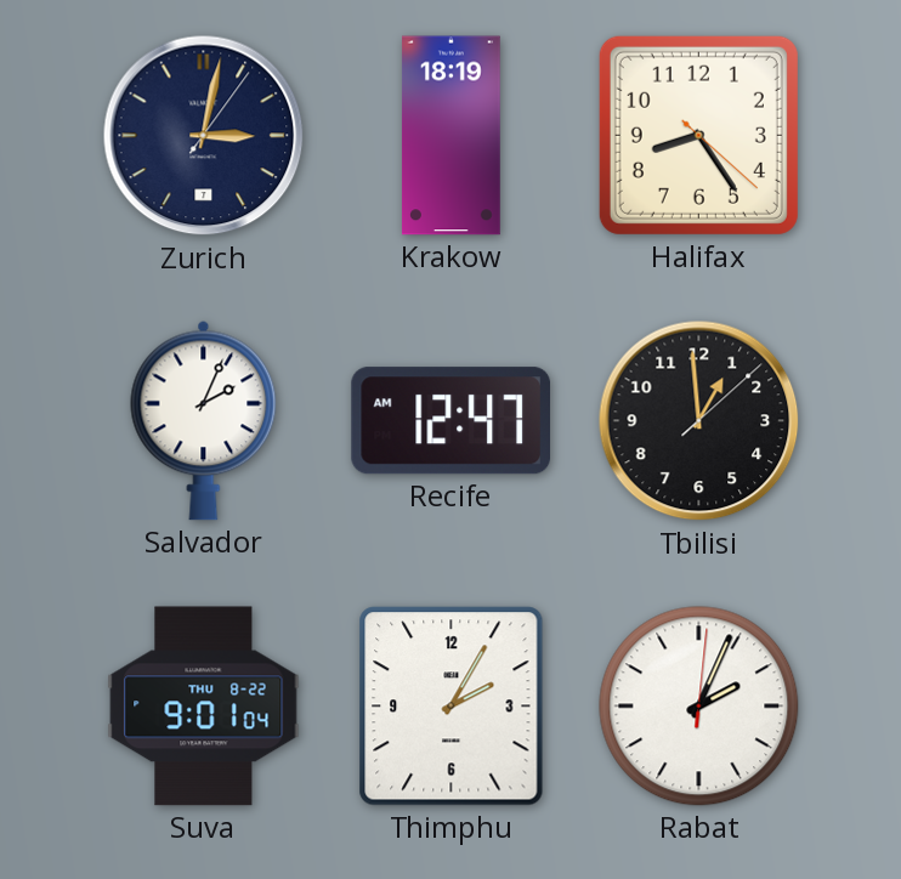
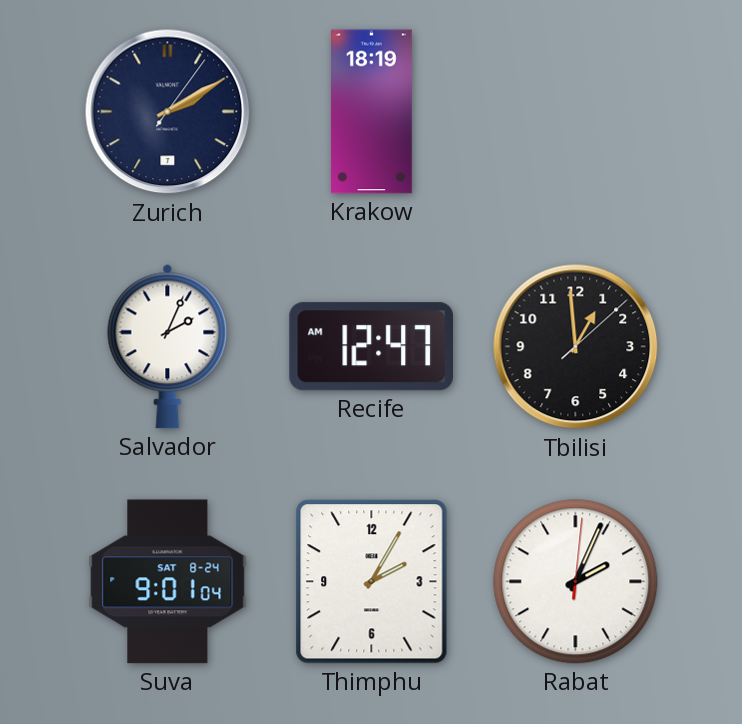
Zurich: 3:02 -> 2:10 (168, 112)
Halifax: 8:24 -> none (698, 135)
Suva date: THU 8-22 -> SAT 8-24 (168, 582)
